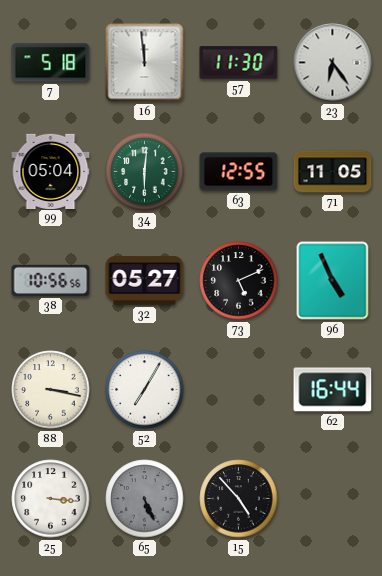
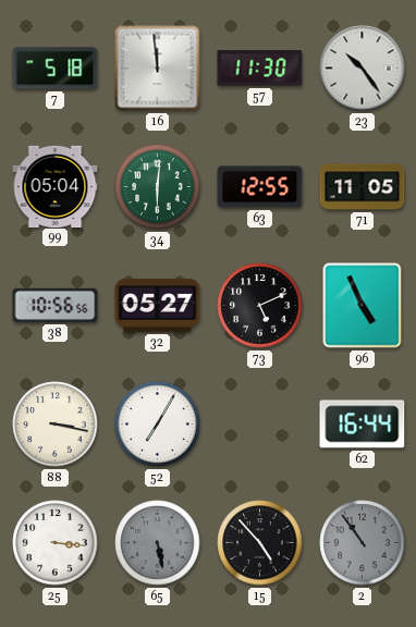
23: 6:24 -> 10:24 (363, 69)
65: 5:26 -> 5:28 (158, 543)
2: none -> 10:54 (363, 543)
